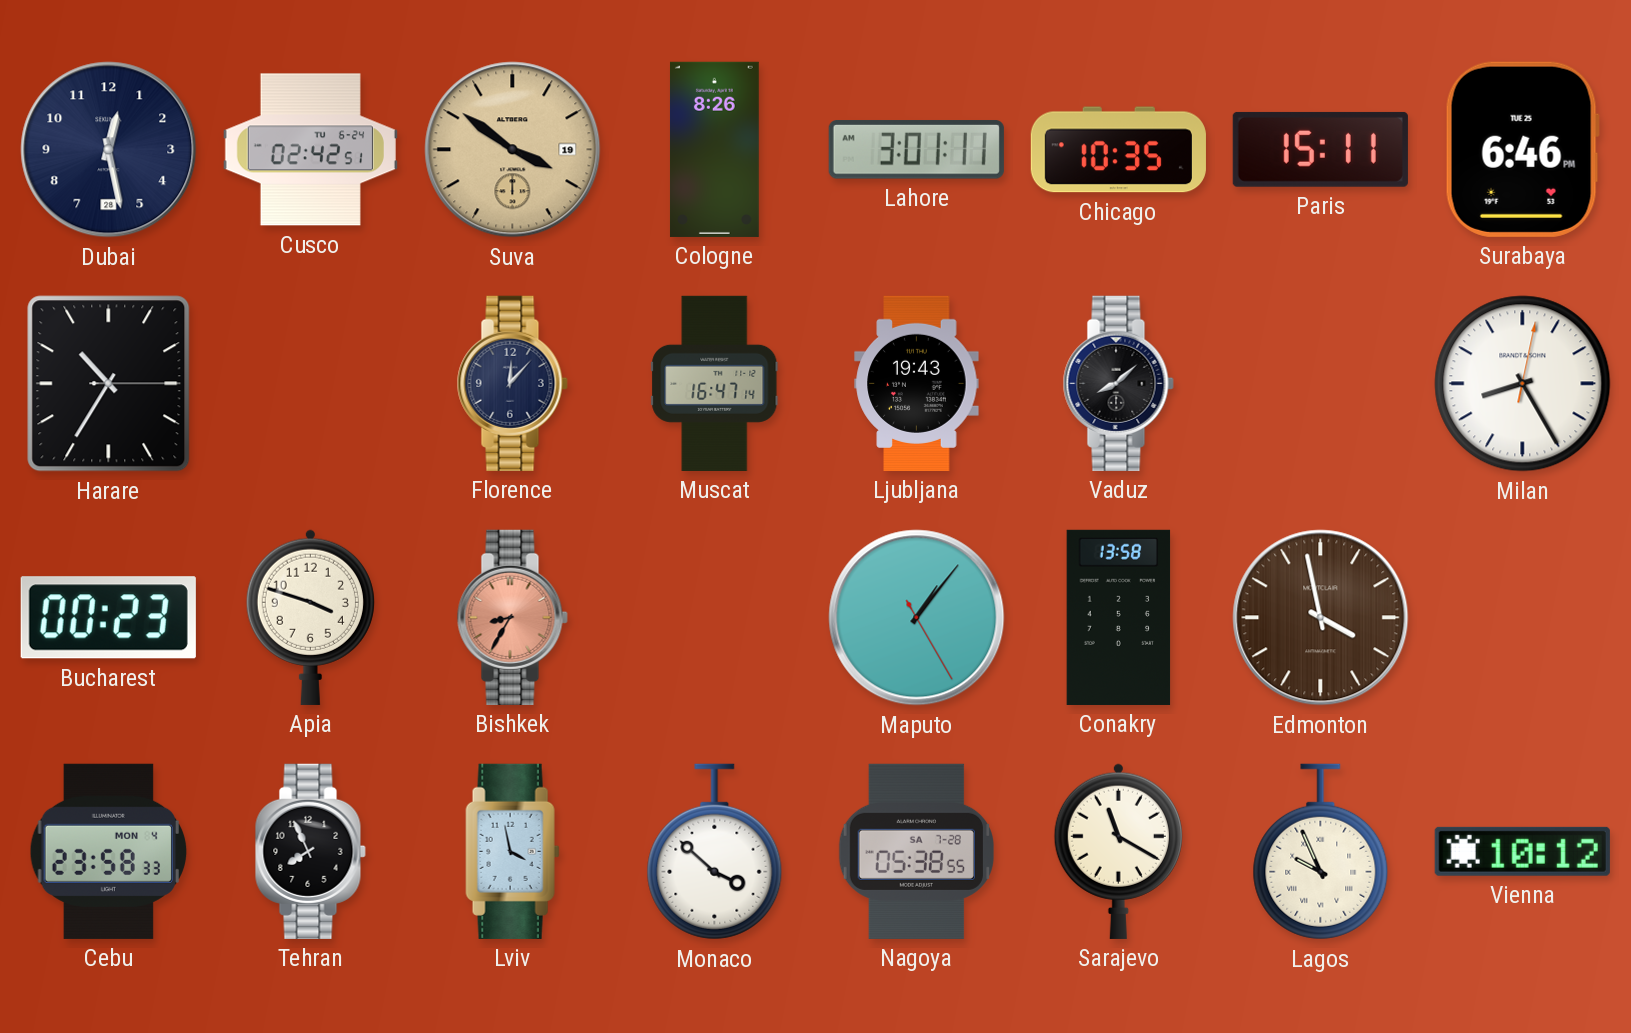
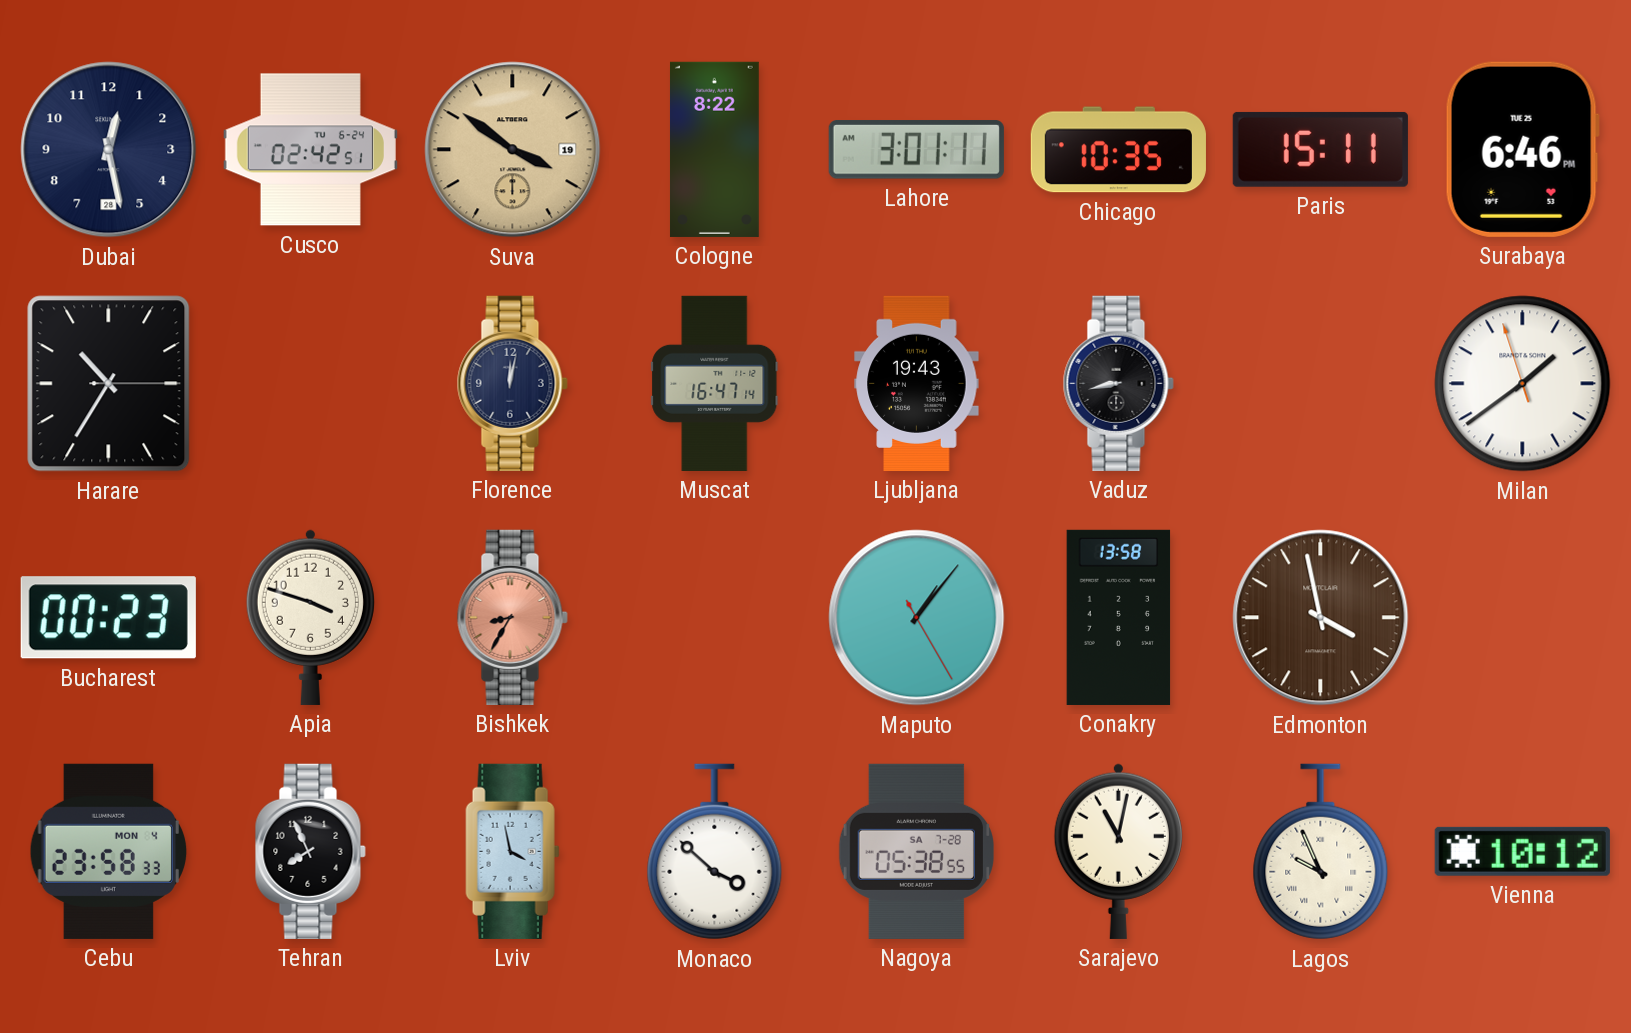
Cologne: 8:26 -> 8:22 (714, 149)
Florence: 12:07 -> 12:02 (512, 383)
Vaduz: 8:08 -> 8:43 (1118, 383)
Milan: 8:25 -> 1:38 (1523, 384)
Sarajevo: 11:20 -> 11:02 (1118, 851)
